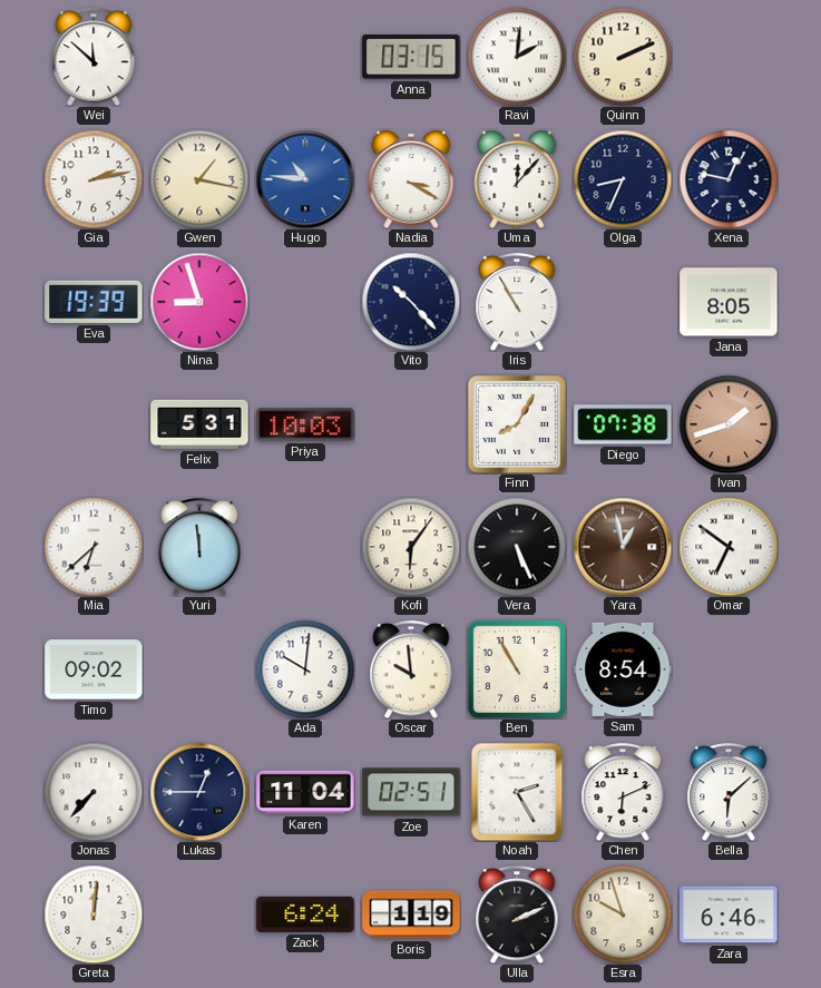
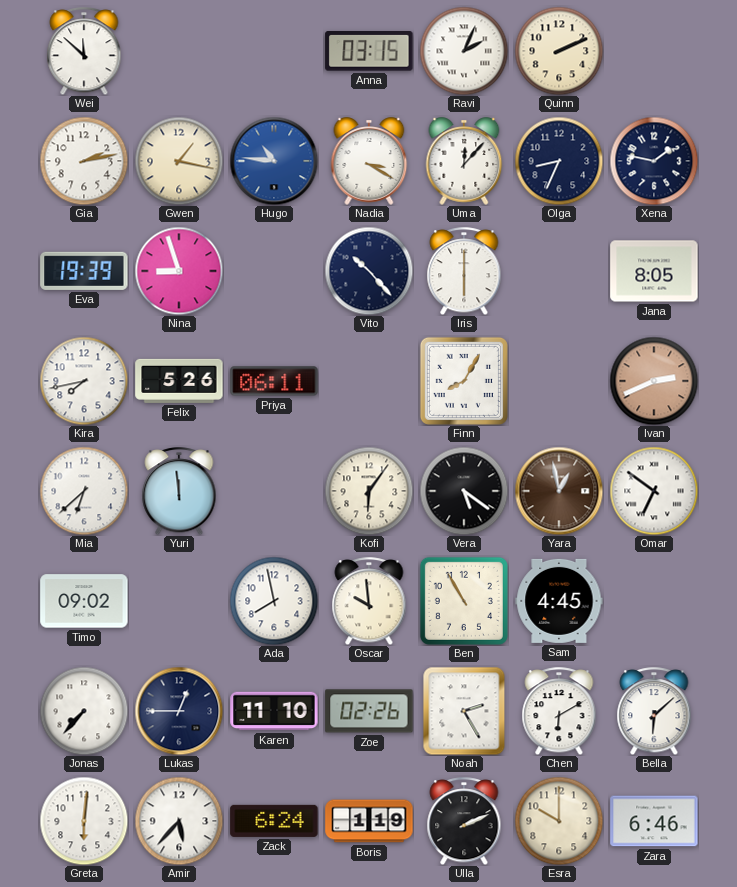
Ravi: 2:01 -> 2:04 (464, 51)
Xena: 12:47 -> 1:47 (654, 161)
Iris: 10:55 -> 6:00 (464, 271)
Kira: none -> 7:43 (84, 381)
Felix: 5:31 -> 5:26 (179, 381)
Priya: 10:03 -> 06:11 (274, 381)
Diego: 07:38 -> none (623, 424)
Ivan: 1:42 -> 2:41 (654, 381)
Vera: 5:26 -> 5:21 (464, 491)
Ada: 10:01 -> 7:58 (274, 601)
Sam: 8:54 -> 4:45 (559, 601)
Karen: 11:04 -> 11:10 (274, 711)
Zoe: 02:51 -> 02:26 (369, 711)
Chen: 6:11 -> 6:10 (559, 711)
Greta: 12:01 -> 6:01 (84, 821)
Amir: none -> 5:37 (179, 821)
Esra: 9:57 -> 10:00 (559, 821)
